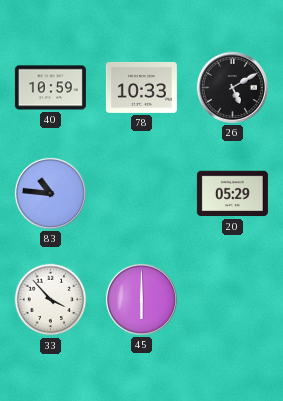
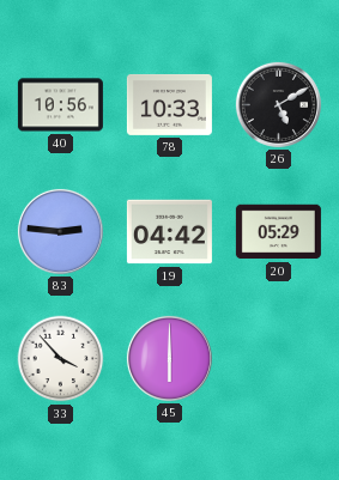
40: 10:59 -> 10:56 (60, 105)
83: 10:46 -> 2:46 (60, 231)
19: none -> 04:42 (169, 232)
